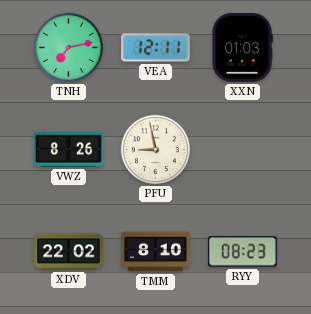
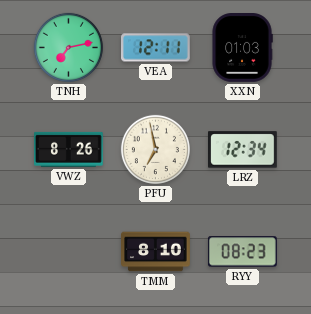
PFU: 8:58 -> 6:58 (155, 149)
LRZ: none -> 12:34 (243, 150)
XDV: 22:02 -> none (69, 252)
